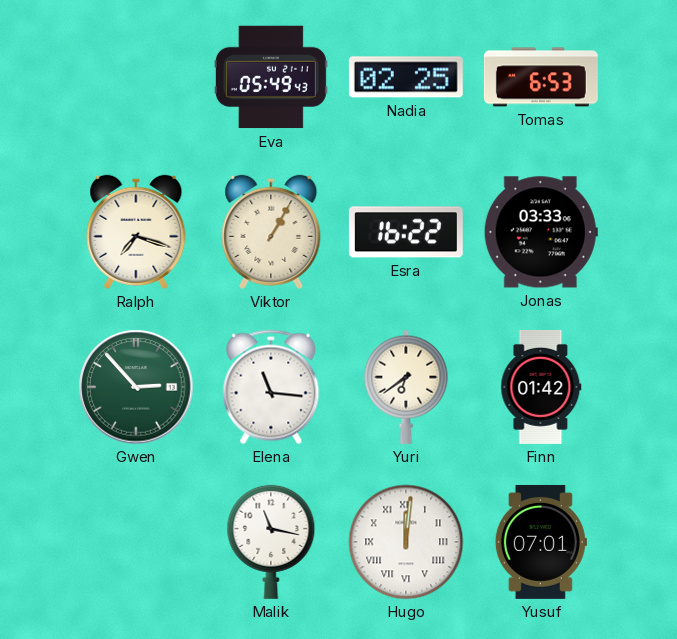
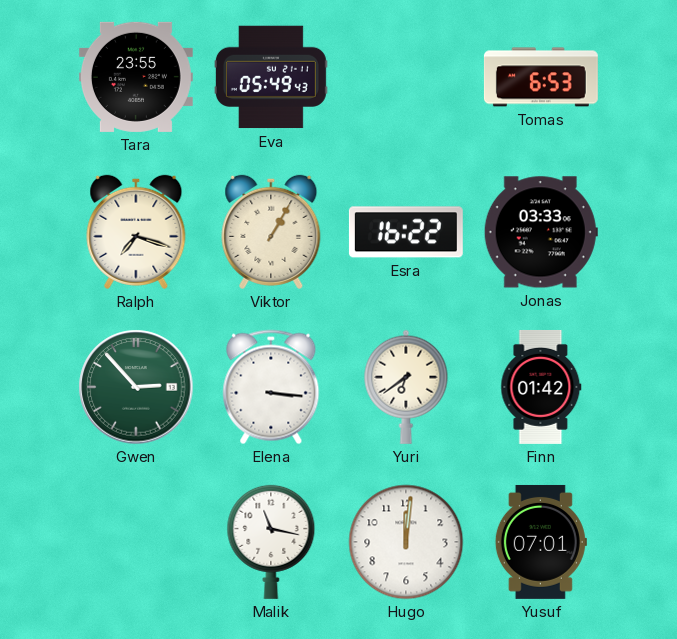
Tara: none -> 23:55 (136, 77)
Nadia: 02:25 -> none (406, 77)
Elena: 11:16 -> 3:16 (271, 387)
Hugo numerals: Roman -> Arabic (406, 542)
